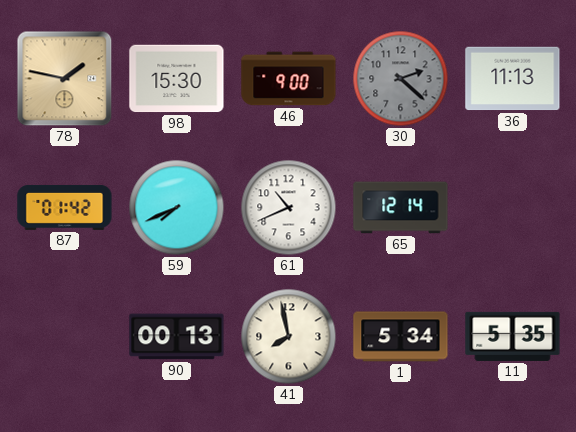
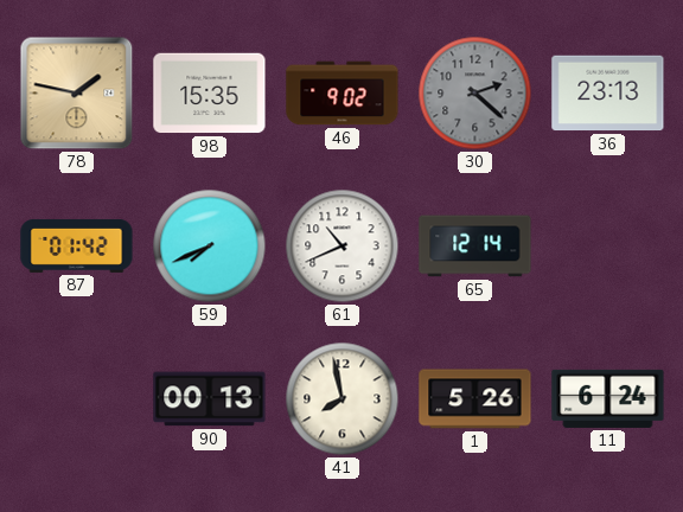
98: 15:30 -> 15:35 (210, 94)
46: 9:00 -> 9:02 (343, 94)
36: 11:13 -> 23:13 (608, 94)
1: 5:34 -> 5:26 (475, 399)
11: 5:35 -> 6:24 (608, 398)
